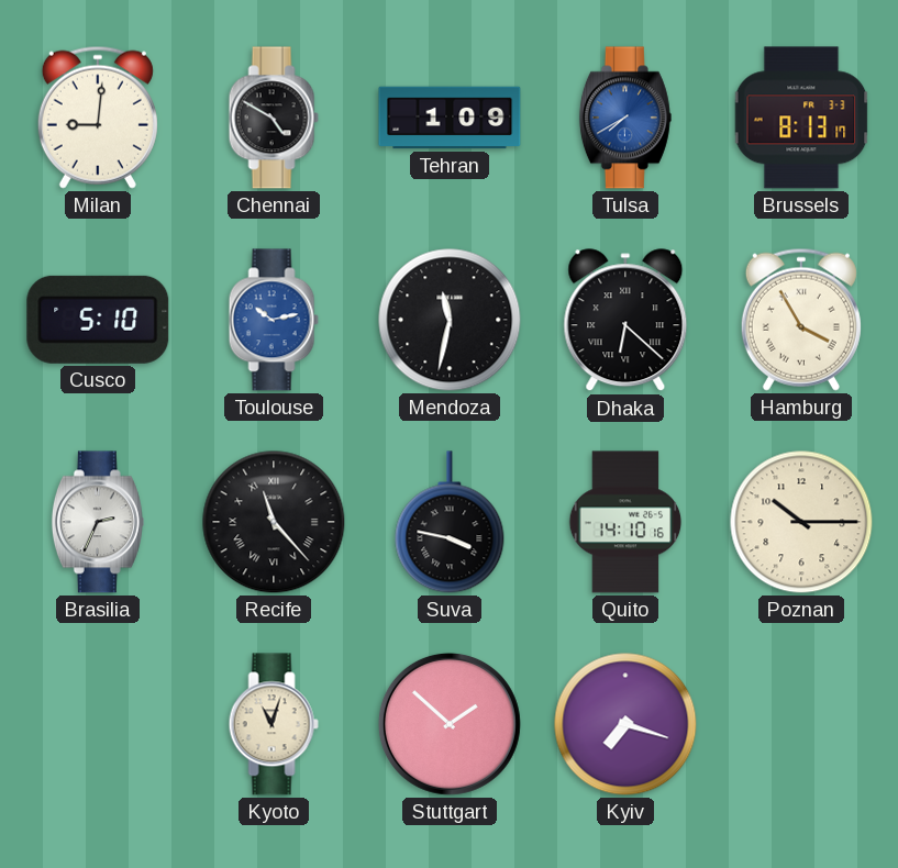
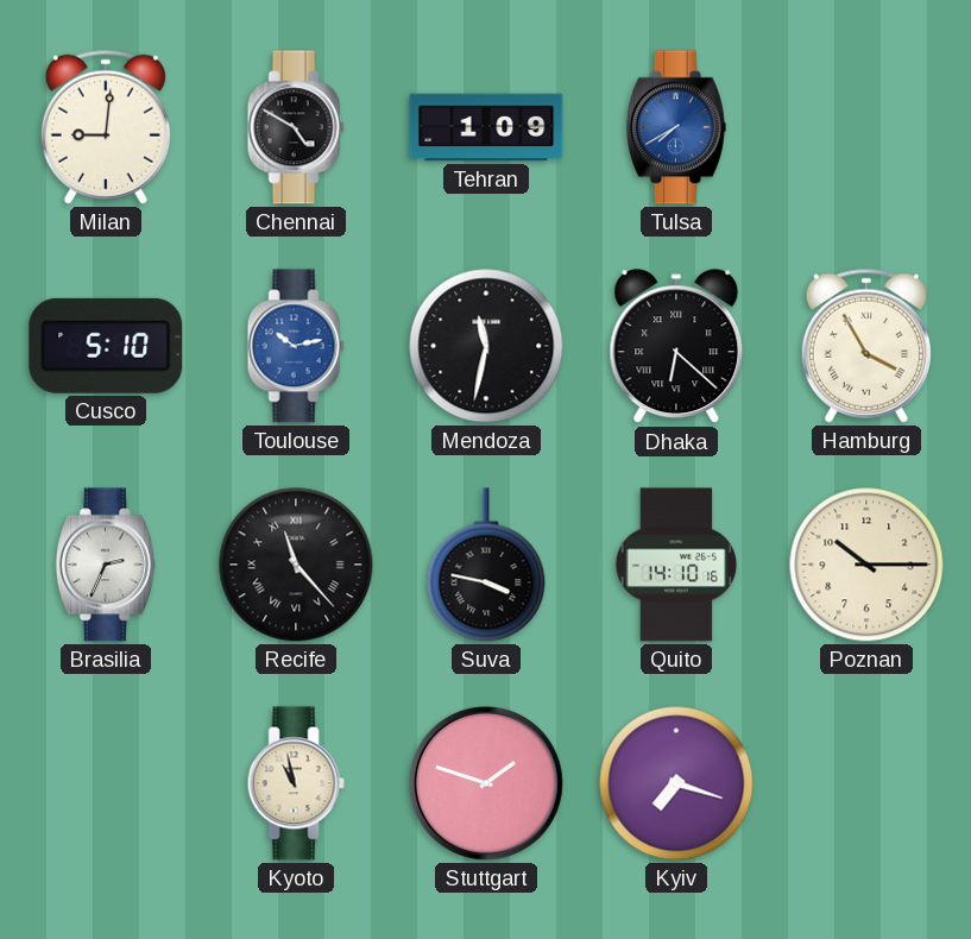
Brussels: 8:13 -> none (801, 118)
Kyoto: 11:03 -> 10:58 (296, 783)
Stuttgart: 1:52 -> 1:48 (486, 783)
